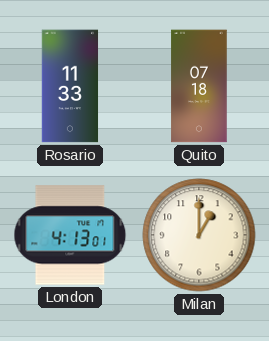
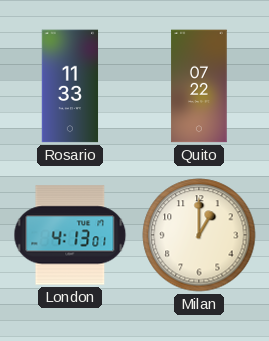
Quito: 07:18 -> 07:22 (199, 86)
